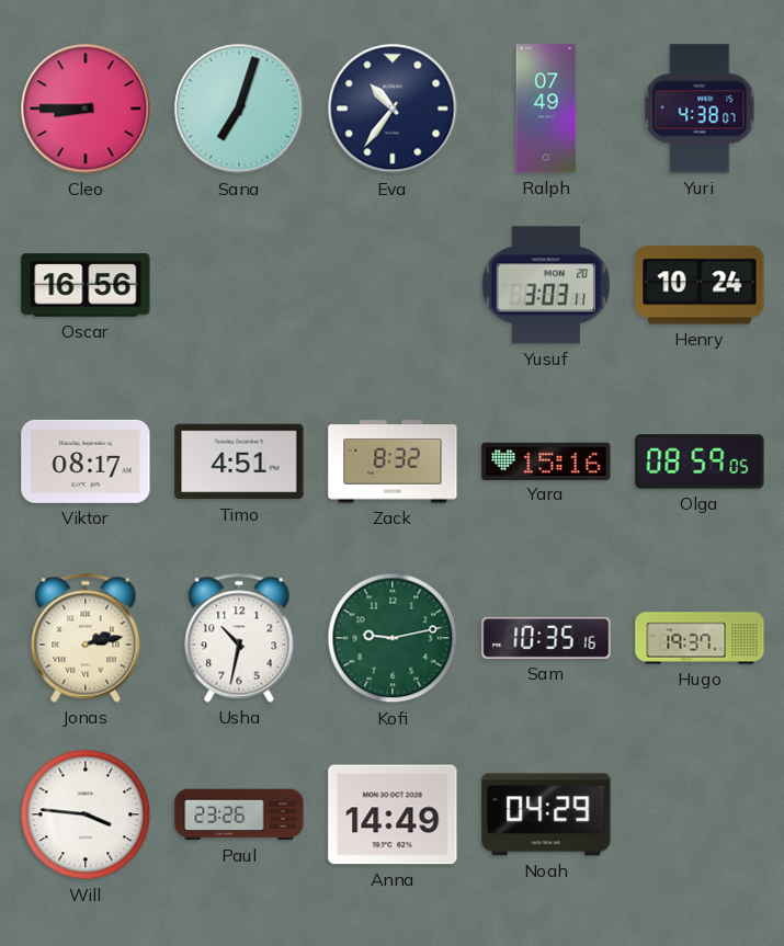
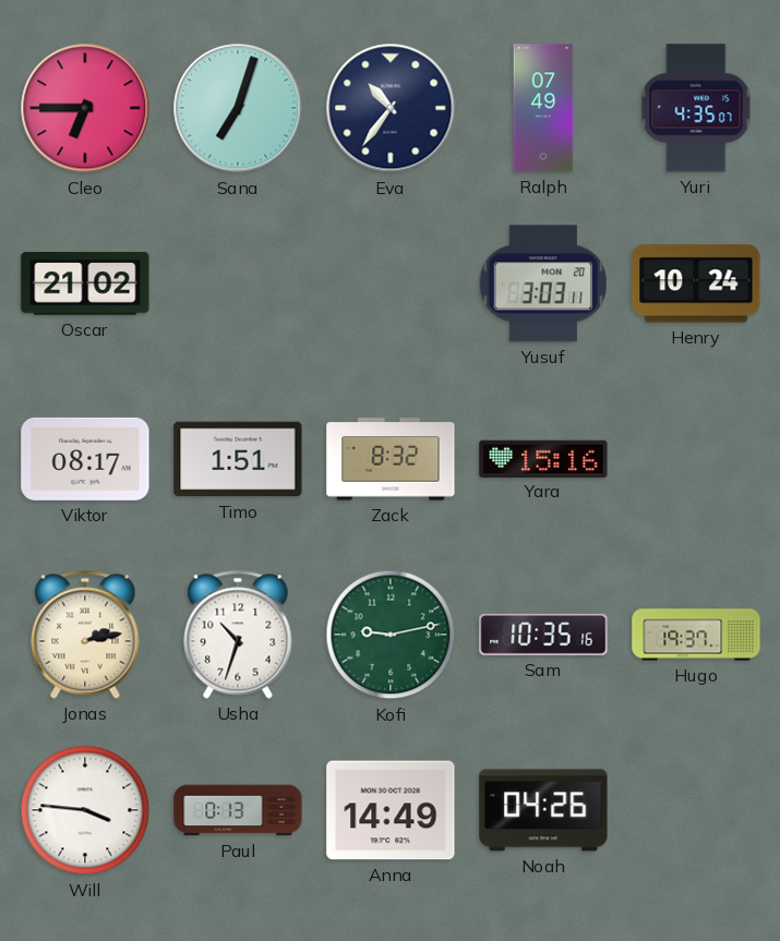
Cleo: 8:45 -> 6:45 (85, 108)
Yuri: 4:38 -> 4:35 (696, 108)
Oscar: 16:56 -> 21:02 (85, 283)
Timo: 4:51 -> 1:51 (238, 459)
Olga: 08:59 -> none (700, 461)
Usha: 10:32 -> 10:33 (238, 635)
Paul: 23:26 -> 0:13 (238, 810)
Noah: 04:29 -> 04:26 (543, 810)
